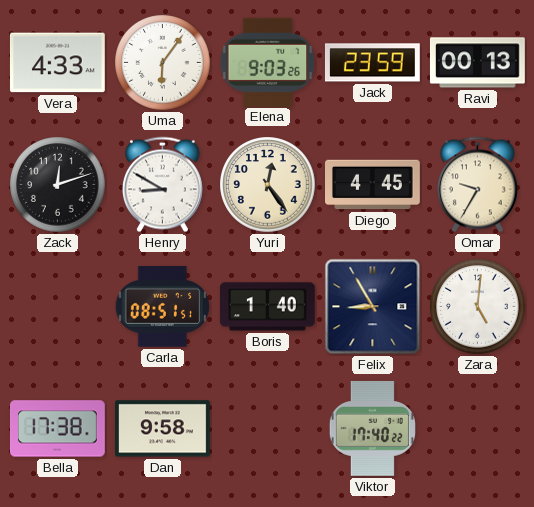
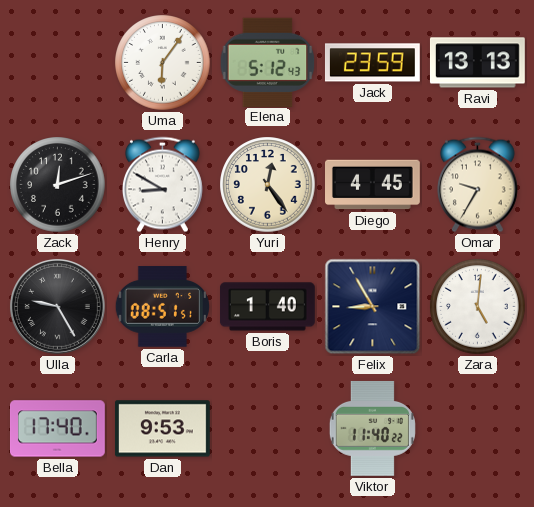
Vera: 4:33 -> none (57, 63)
Elena: 9:03 -> 5:12 (268, 62)
Ravi: 00:13 -> 13:13 (477, 63)
Ulla: none -> 9:25 (57, 306)
Bella: 17:38 -> 17:40 (58, 429)
Dan: 9:58 -> 9:53 (162, 429)
Viktor: 17:40 -> 11:40 (372, 428)
